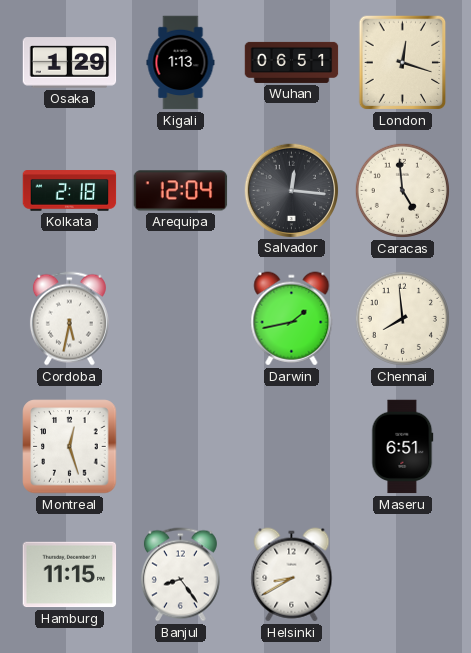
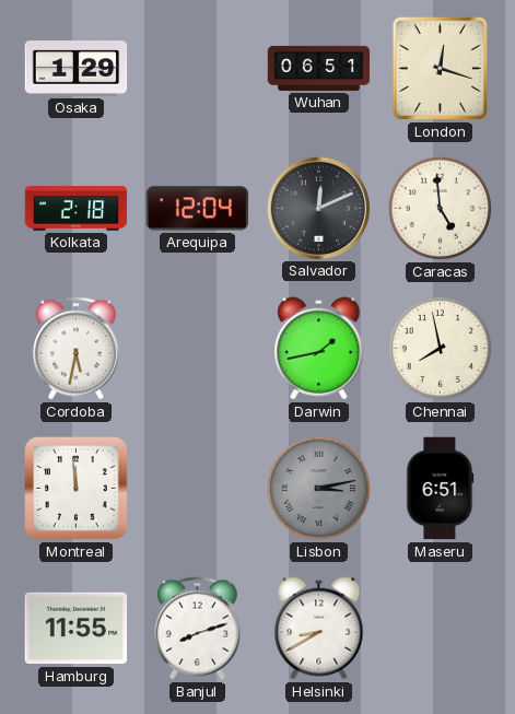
Kigali: 1:13 -> none (181, 63)
Salvador: 12:16 -> 12:11 (318, 208)
Chennai: 7:59 -> 7:58 (440, 348)
Montreal: 12:27 -> 11:59 (77, 489)
Lisbon: none -> 3:13 (318, 488)
Hamburg: 11:15 -> 11:55 (77, 629)
Banjul: 8:24 -> 8:12 (197, 629)
